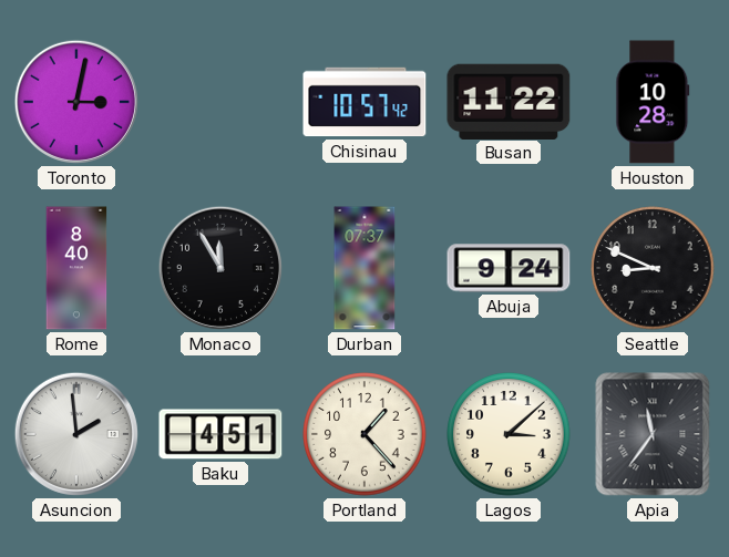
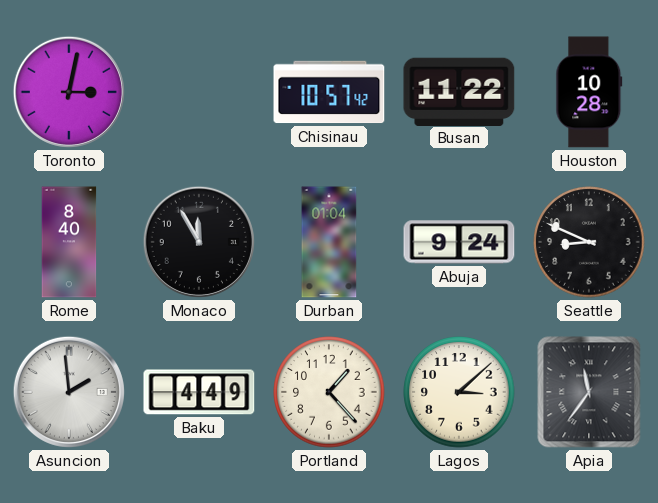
Durban: 07:37 -> 01:04 (329, 242)
Baku: 4:51 -> 4:49 (199, 392)
